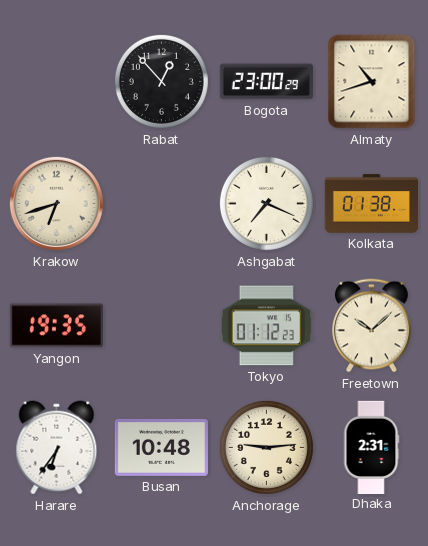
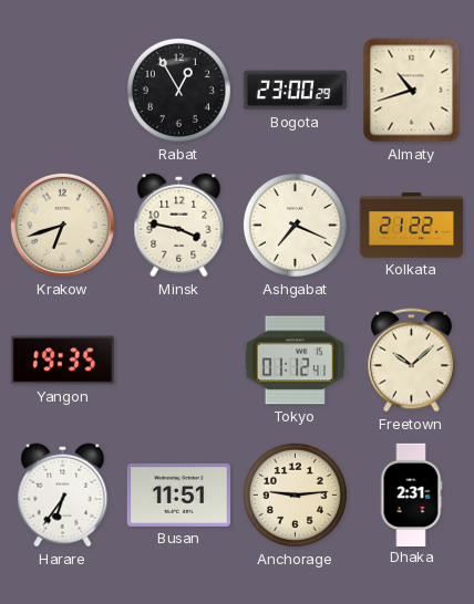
Rabat: 12:53 -> 12:55 (178, 90)
Minsk: none -> 3:47 (179, 226)
Kolkata: 01:38 -> 21:22 (411, 226)
Tokyo: 01:12:23 -> 01:12:41 (295, 361)
Busan: 10:48 -> 11:51 (178, 494)
